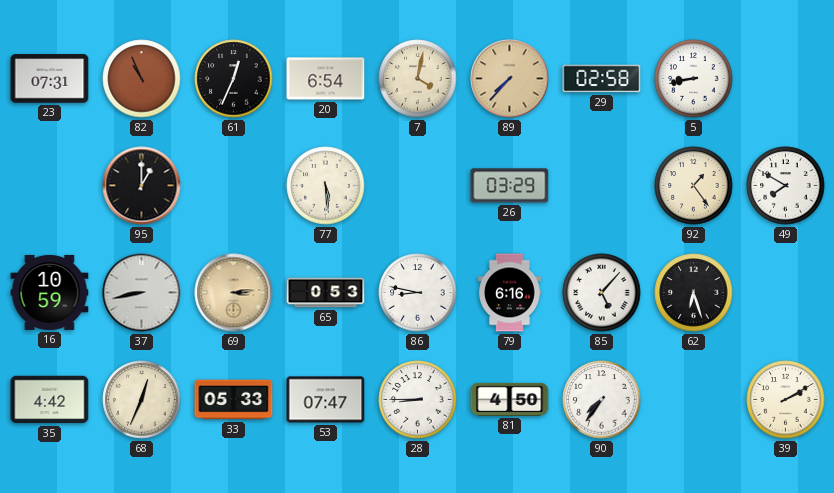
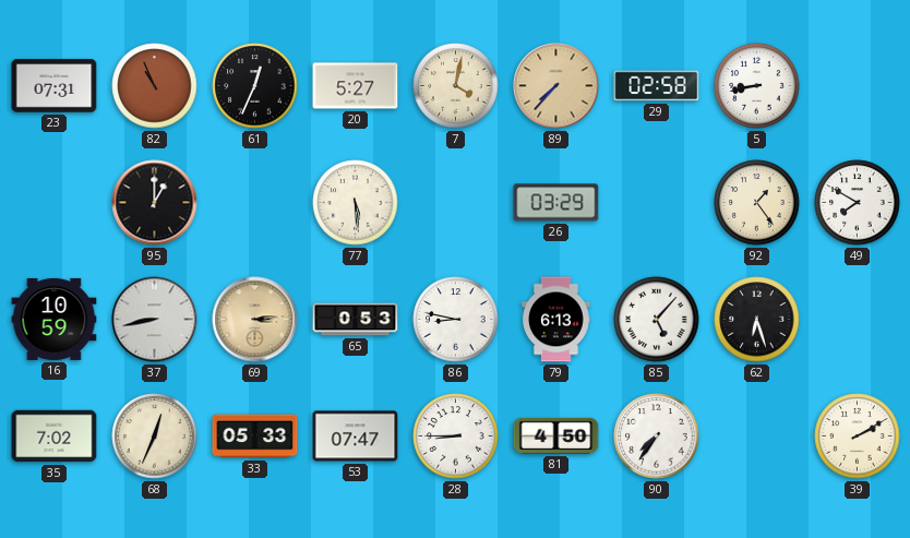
20: 6:54 -> 5:27 (356, 86)
79: 6:16 -> 6:13 (556, 320)
35: 4:42 -> 7:02 (55, 437)
